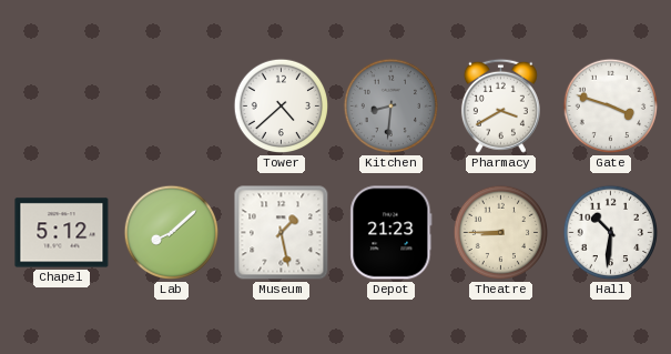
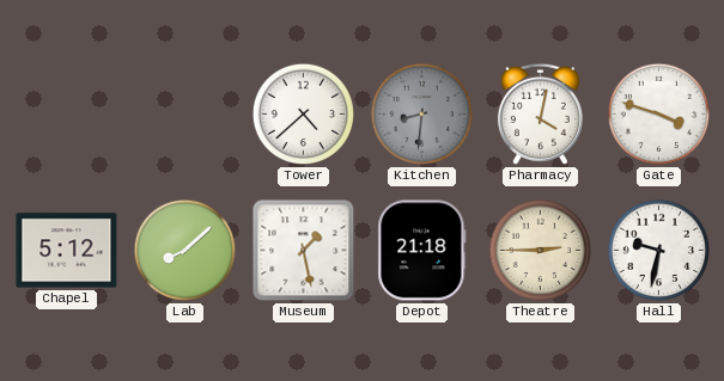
Pharmacy: 3:40 -> 4:02 (540, 113)
Depot: 21:23 -> 21:18 (422, 251)
Theatre: 8:45 -> 2:45 (541, 251)
Hall: 10:31 -> 9:32 (659, 251)
